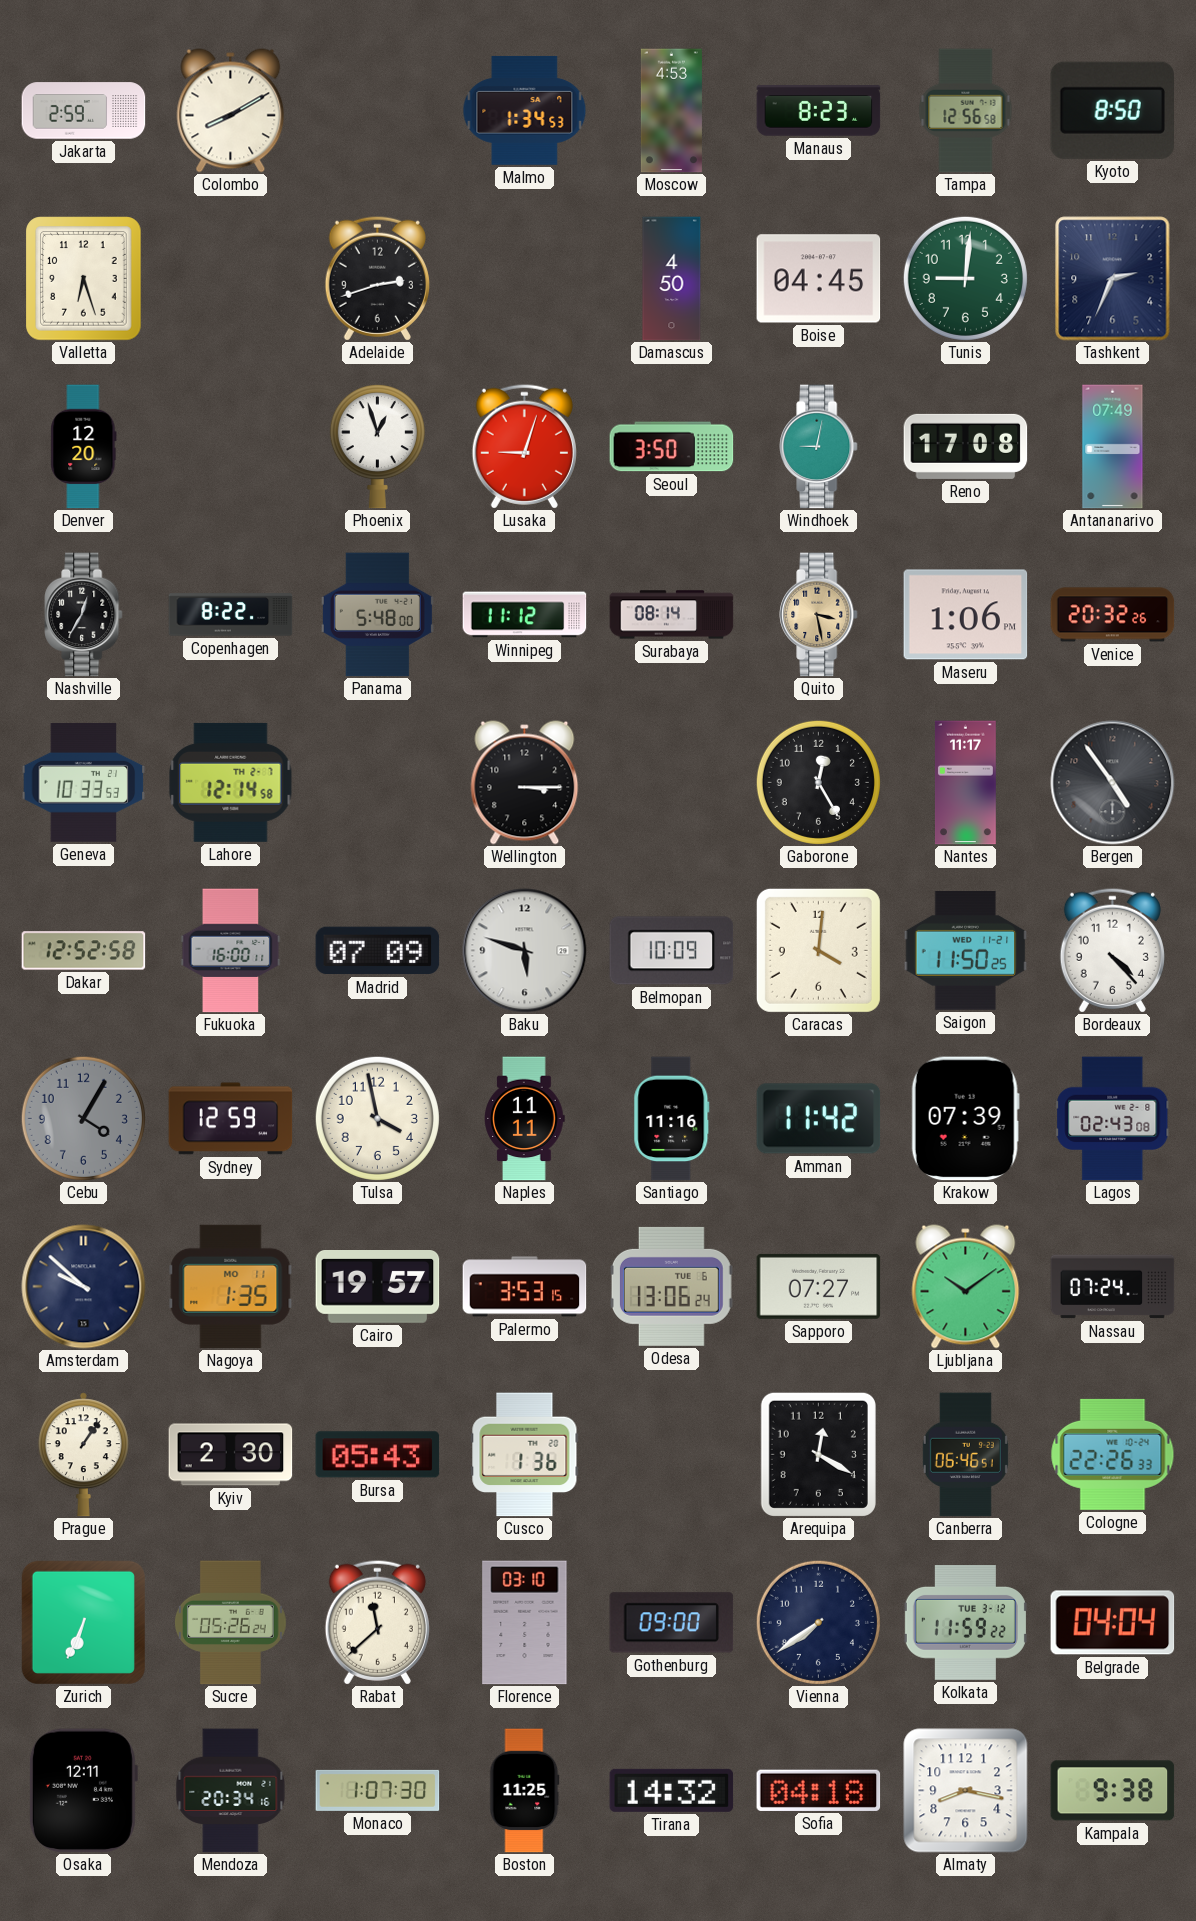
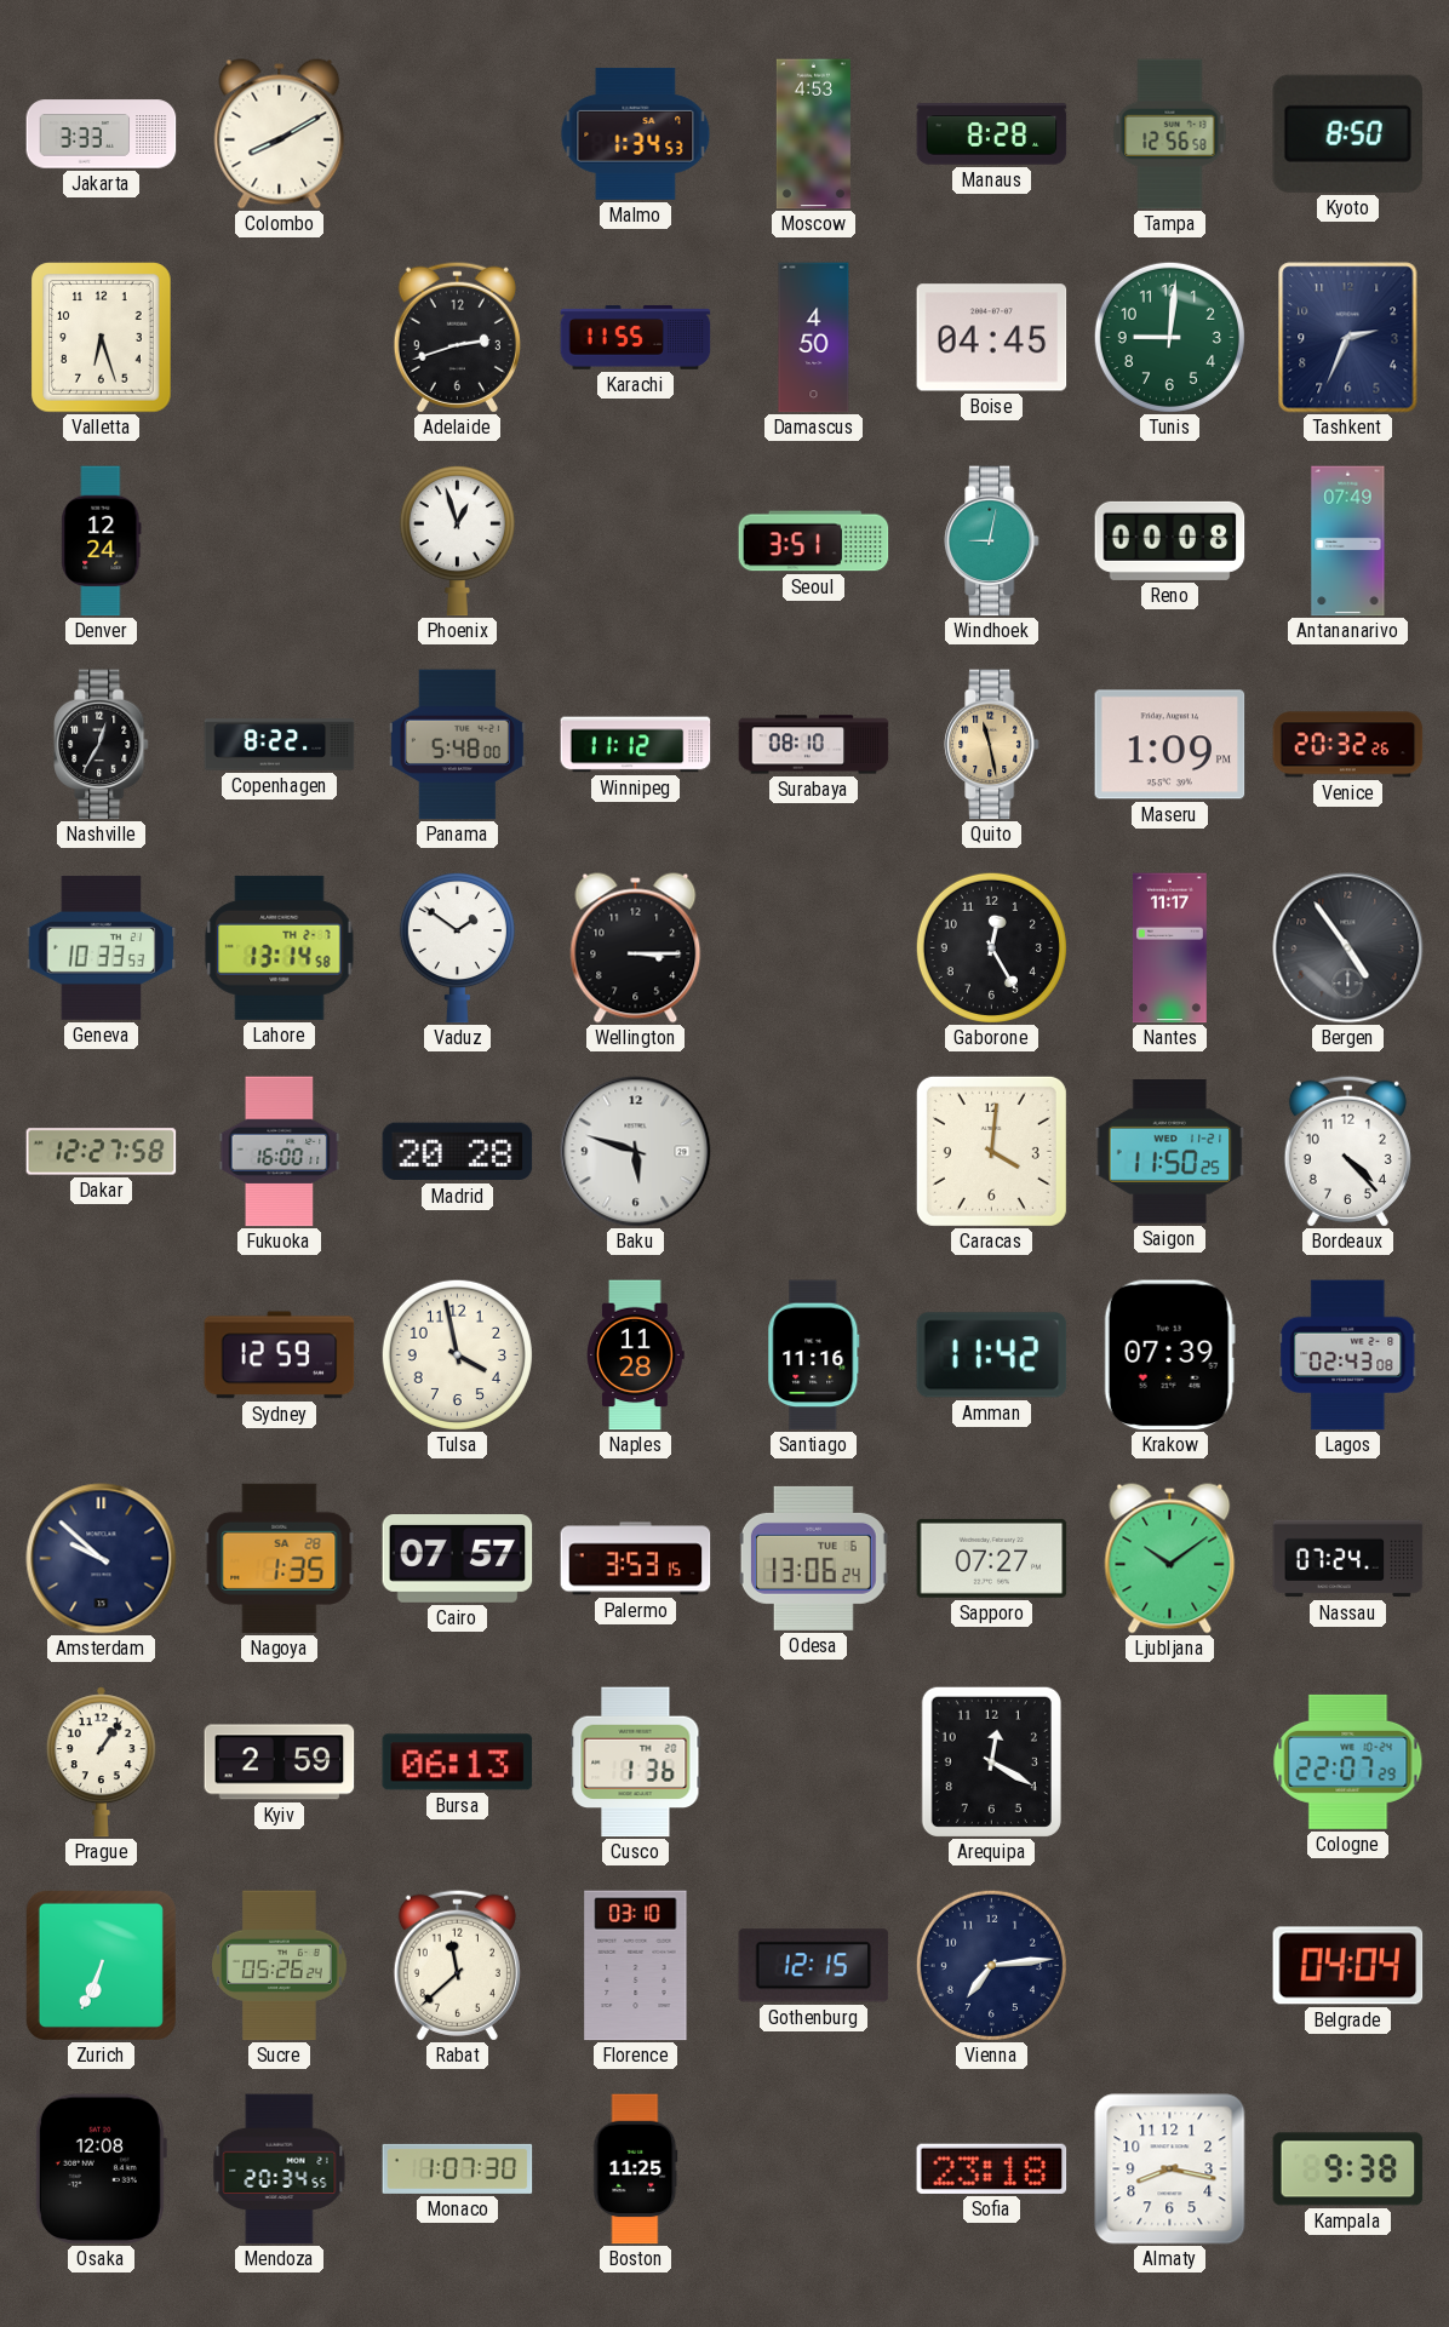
Jakarta: 2:59 -> 3:33 (102, 134)
Manaus: 8:23 -> 8:28 (992, 134)
Karachi: none -> 11:55 (636, 338)
Denver: 12:20 -> 12:24 (102, 541)
Lusaka: 9:03 -> none (524, 446)
Seoul: 3:50 -> 3:51 (814, 541)
Reno: 17:08 -> 00:08 (1170, 540)
Surabaya: 08:14 -> 08:10 (814, 745)
Quito: 3:28 -> 11:28 (992, 745)
Maseru: 1:06 -> 1:09 (1170, 745)
Lahore: 12:14 -> 13:14 (280, 947)
Vaduz: none -> 1:51 (457, 947)
Dakar: 12:52 -> 12:27 (102, 1152)
Madrid: 07:09 -> 20:28 (458, 1152)
Belmopan: 10:09 -> none (672, 951)
Cebu: 4:05 -> none (83, 1118)
Naples: 11:11 -> 11:28 (636, 1355)
Nagoya date: MO 11 -> SA 28 (280, 1558)
Cairo: 19:57 -> 07:57 (458, 1559)
Kyiv: 2:30 -> 2:59 (280, 1763)
Bursa: 05:43 -> 06:13 (458, 1763)
Canberra: 06:46 -> none (965, 1455)
Cologne: 22:26 -> 22:07 (1348, 1761)
Gothenburg: 09:00 -> 12:15 (814, 1966)
Vienna: 7:39 -> 7:14 (991, 1965)
Kolkata: 11:59 -> none (965, 1623)
Osaka: 12:11 -> 12:08 (101, 2170)
Mendoza: 20:34:16 -> 20:34:55 (280, 2170)
Tirana: 14:32 -> none (672, 1790)
Sofia: 04:18 -> 23:18 (992, 2168)
